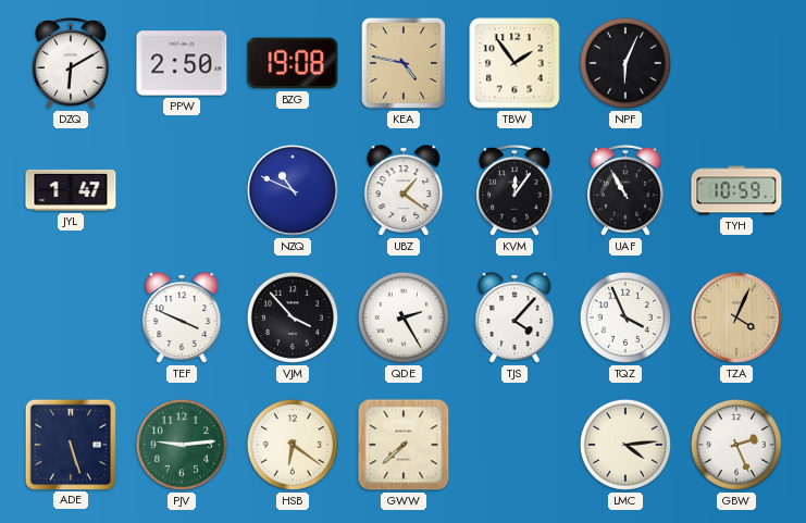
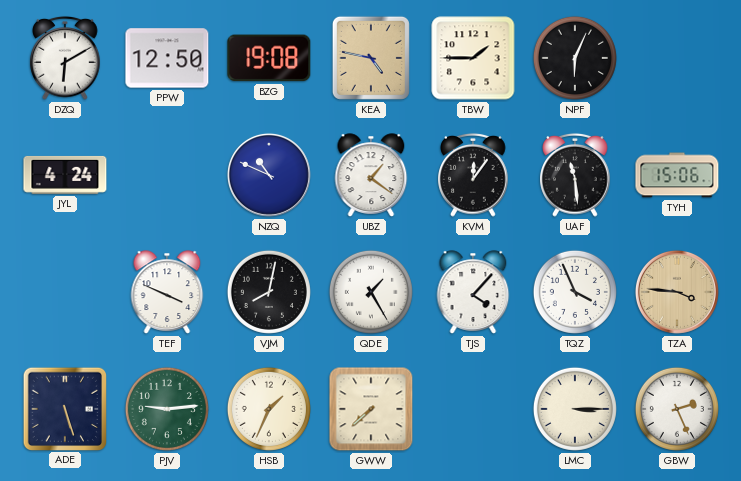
PPW: 2:50 -> 12:50 (167, 58)
TBW: 1:54 -> 1:45 (473, 58)
JYL: 1:47 -> 4:24 (65, 175)
UAF: 10:55 -> 11:29 (575, 175)
TYH: 10:59 -> 15:06 (677, 175)
VJM: 3:53 -> 8:02 (269, 292)
QDE: 2:25 -> 1:25 (371, 292)
TZA: 4:04 -> 3:46 (677, 292)
HSB: 6:21 -> 1:34 (269, 409)
LMC: 4:14 -> 3:15 (575, 409)
